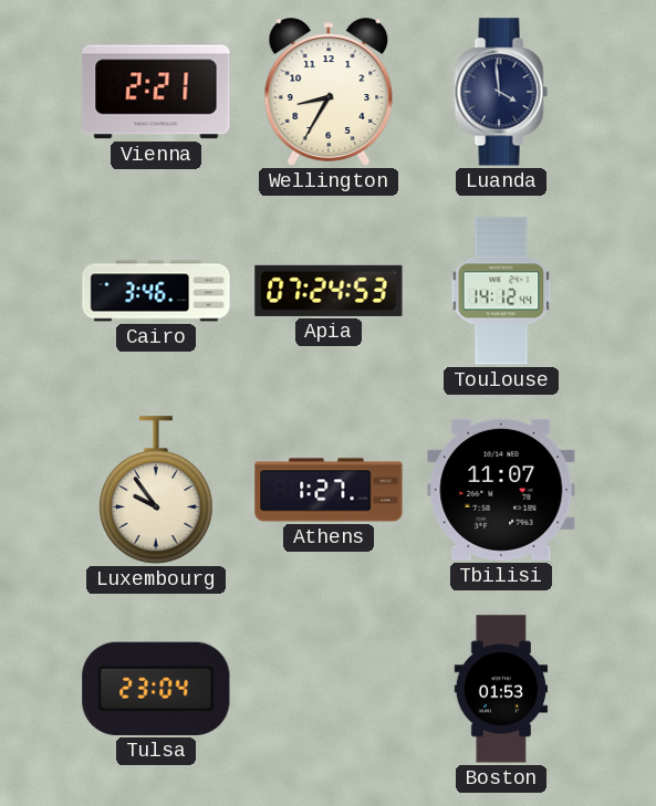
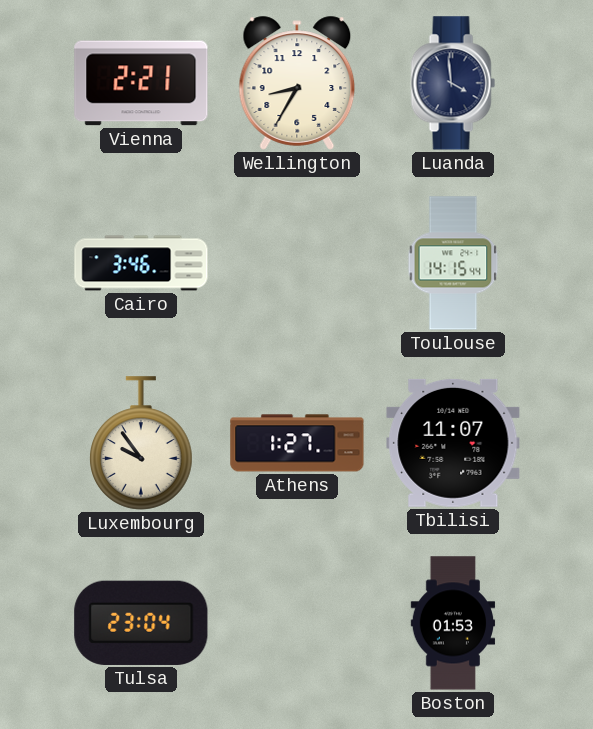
Apia: 07:24 -> none (329, 291)
Toulouse: 14:12 -> 14:15 (453, 263)
